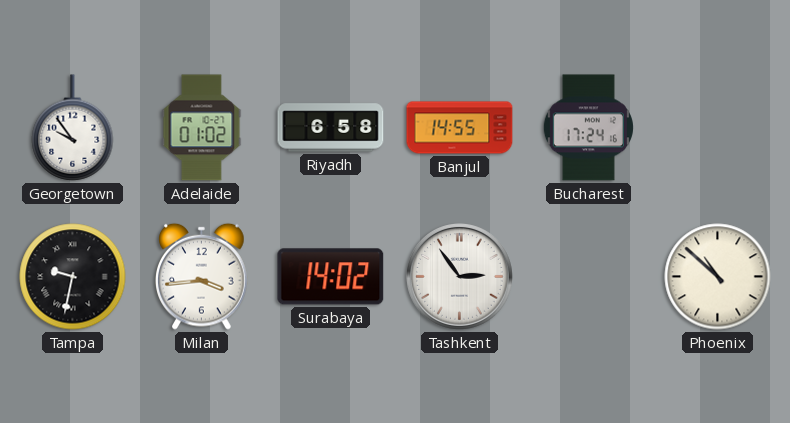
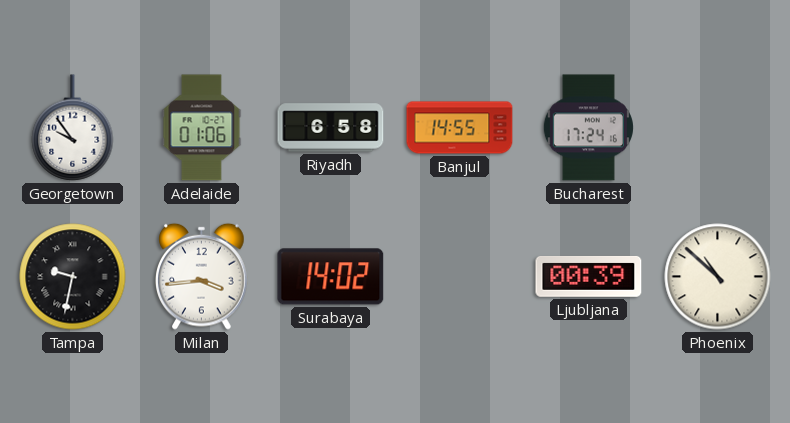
Adelaide: 01:02 -> 01:06 (202, 128)
Tashkent: 2:54 -> none (460, 277)
Ljubljana: none -> 00:39 (589, 276)
